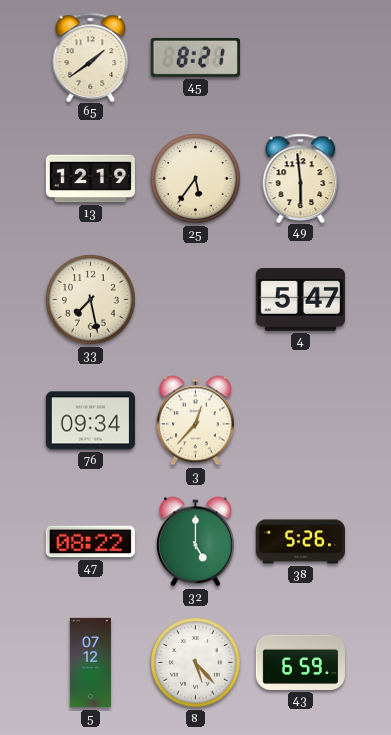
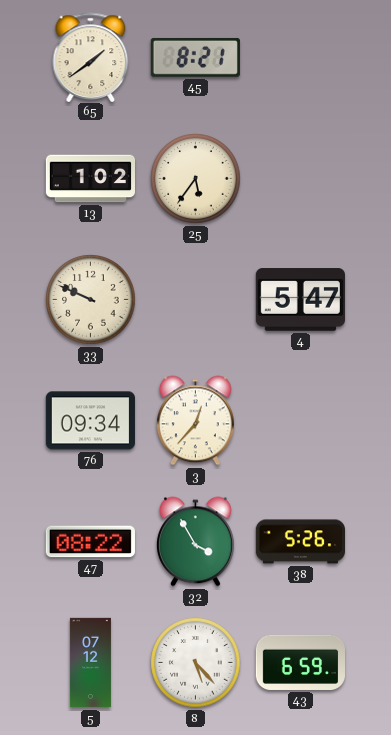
13: 12:19 -> 1:02 (90, 179)
49: 5:59 -> none (301, 178)
33: 7:28 -> 9:49 (91, 300)
32: 5:00 -> 3:55 (195, 542)
